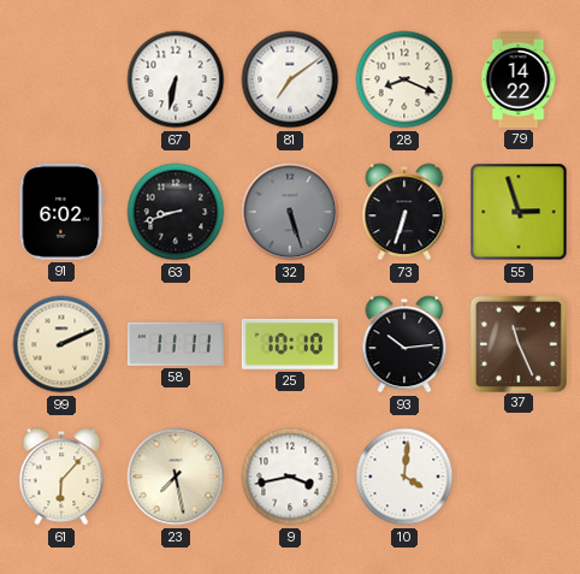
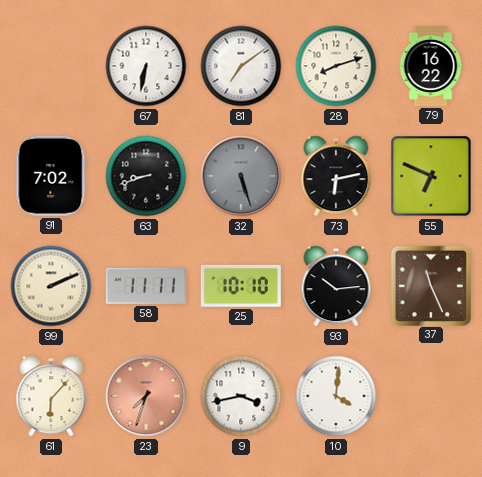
28: 8:19 -> 8:12 (336, 66)
79: 14:22 -> 16:22 (431, 66)
91: 6:02 -> 7:02 (51, 176)
73: 6:33 -> 6:13 (336, 176)
55: 2:57 -> 6:49 (431, 176)
23: 7:28 -> 7:33 (146, 396)
23 dial: cream -> salmon (146, 396)
